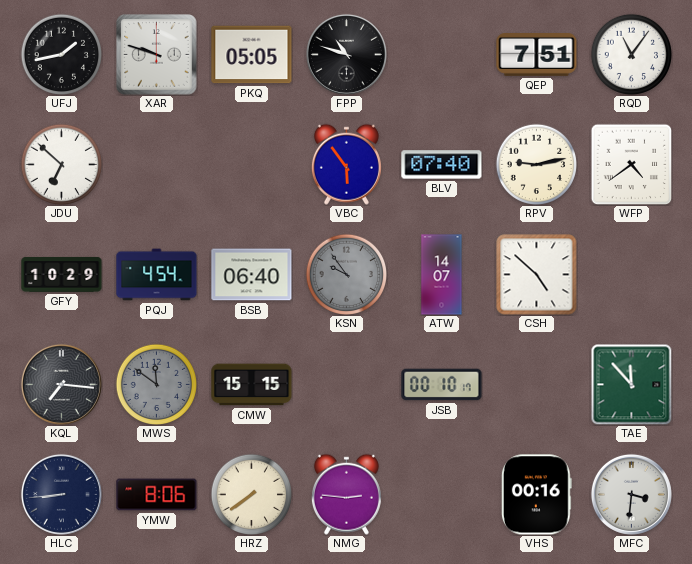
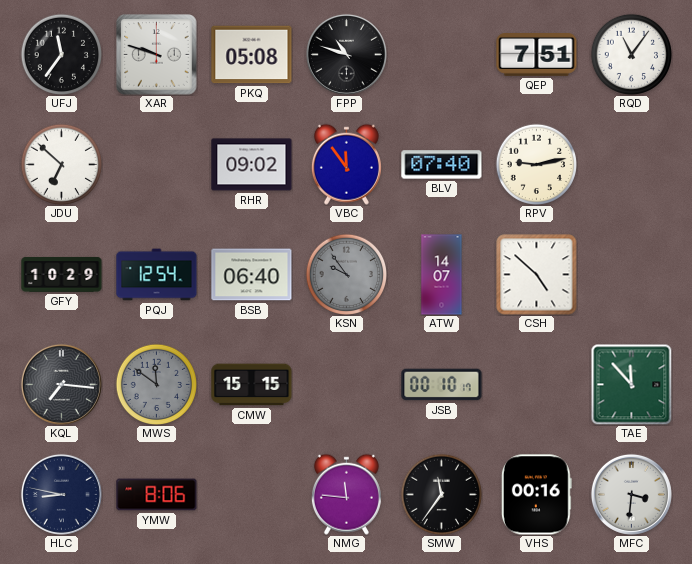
UFJ: 1:43 -> 11:36 (61, 54)
PKQ: 05:05 -> 05:08 (252, 55)
RHR: none -> 09:02 (252, 165)
VBC: 5:54 -> 11:54 (346, 164)
WFP: 4:39 -> none (631, 164)
PQJ: 4:54 -> 12:54 (157, 275)
HLC: 8:44 -> 8:47 (61, 494)
HRZ: 7:39 -> none (251, 494)
NMG: 2:46 -> 11:46 (346, 494)
SMW: none -> 11:36 (441, 494)
